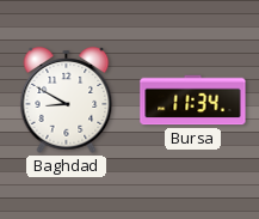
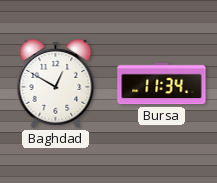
Baghdad: 8:50 -> 12:50 (56, 84)
